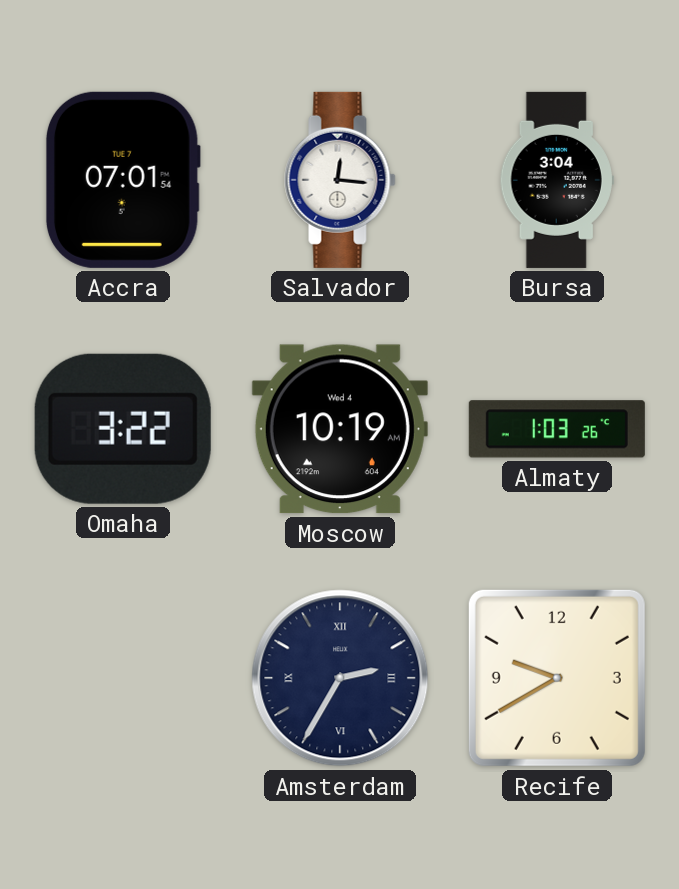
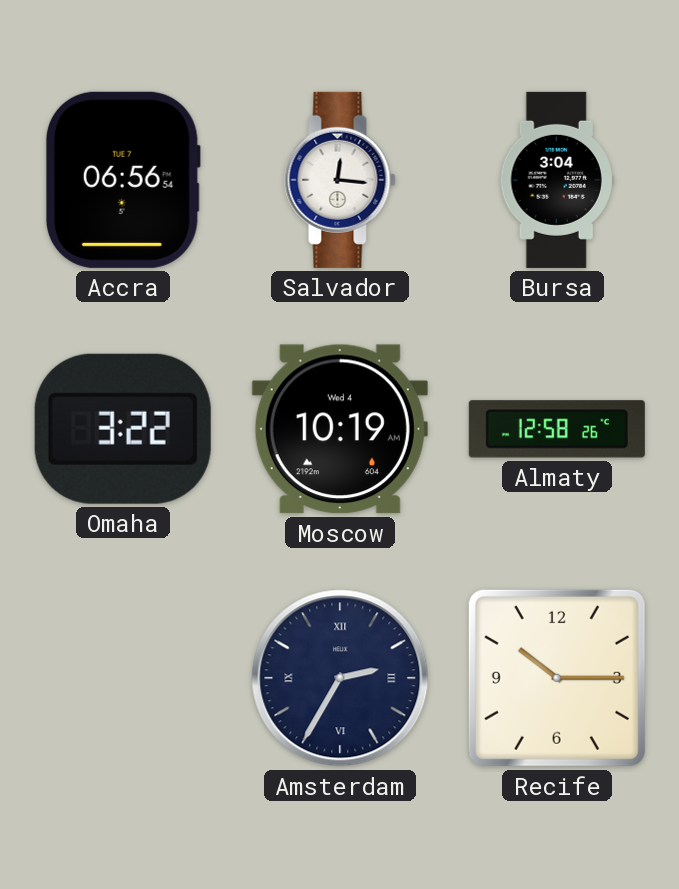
Accra: 07:01 -> 06:56 (123, 180)
Almaty: 1:03 -> 12:58 (557, 429)
Recife: 9:40 -> 10:15 (557, 678)
